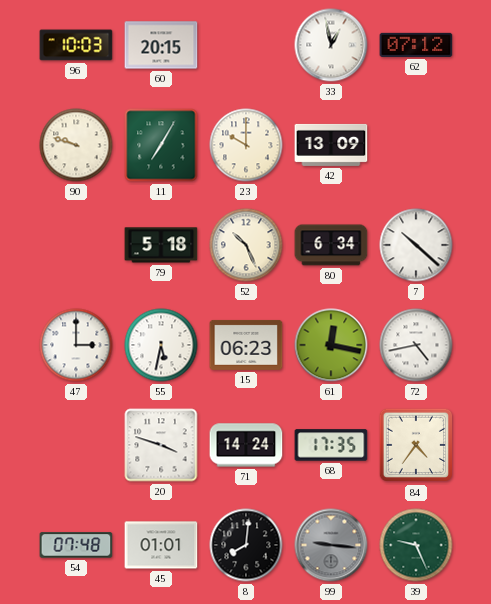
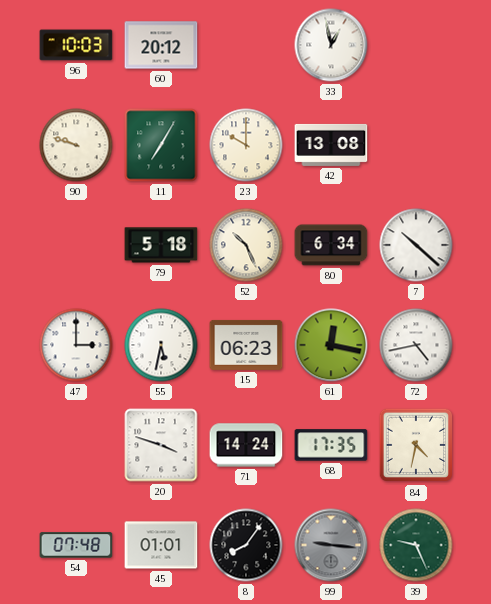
60: 20:15 -> 20:12 (161, 45)
62: 07:12 -> none (416, 45)
42: 13:09 -> 13:08 (331, 145)
84: 4:36 -> 4:32 (416, 445)
8: 8:01 -> 8:06 (246, 545)
